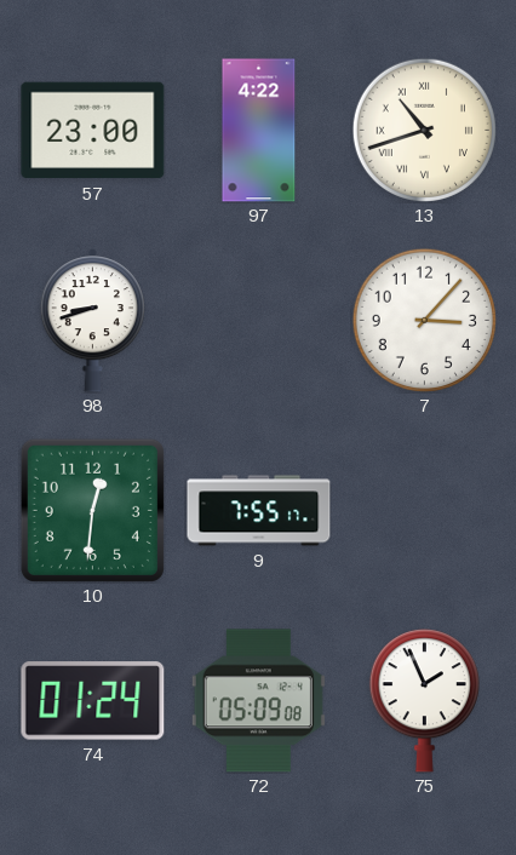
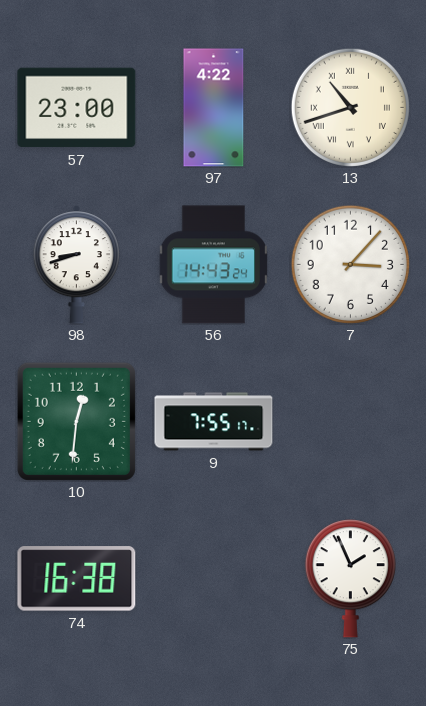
56: none -> 14:43 (213, 265)
74: 01:24 -> 16:38 (77, 579)
72: 05:09 -> none (258, 701)
